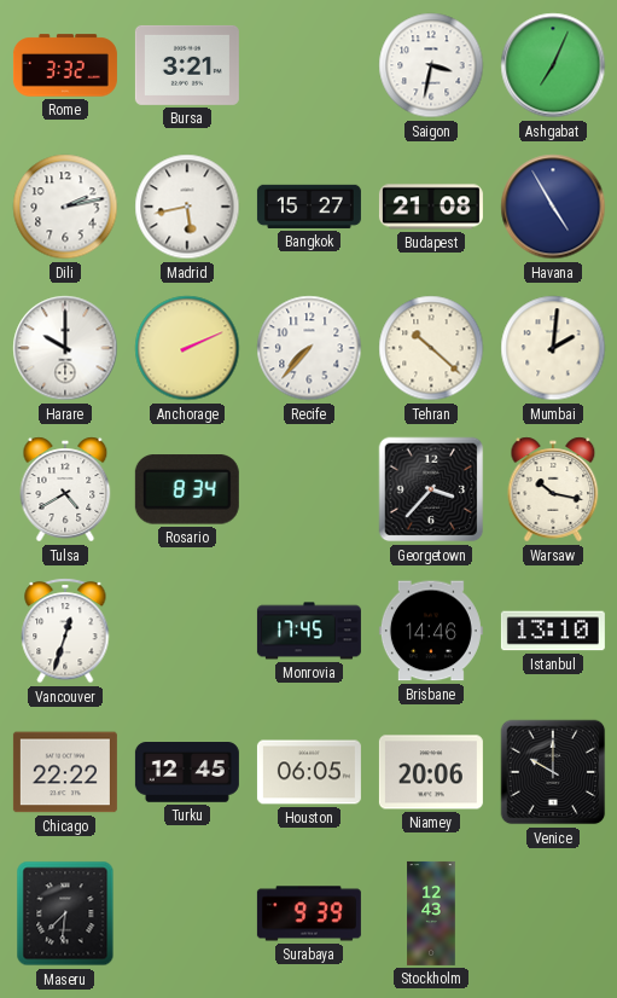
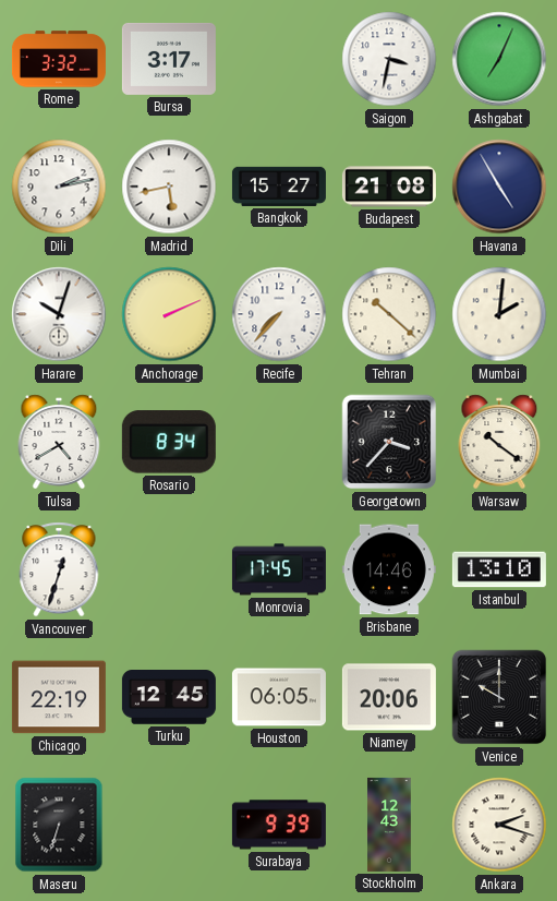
Bursa: 3:21 -> 3:17 (169, 59)
Harare: 10:00 -> 10:03 (59, 314)
Warsaw: 10:17 -> 10:21 (499, 442)
Chicago: 22:22 -> 22:19 (59, 697)
Maseru: 7:31 -> 6:33 (59, 825)
Ankara: none -> 2:18 (499, 825)
